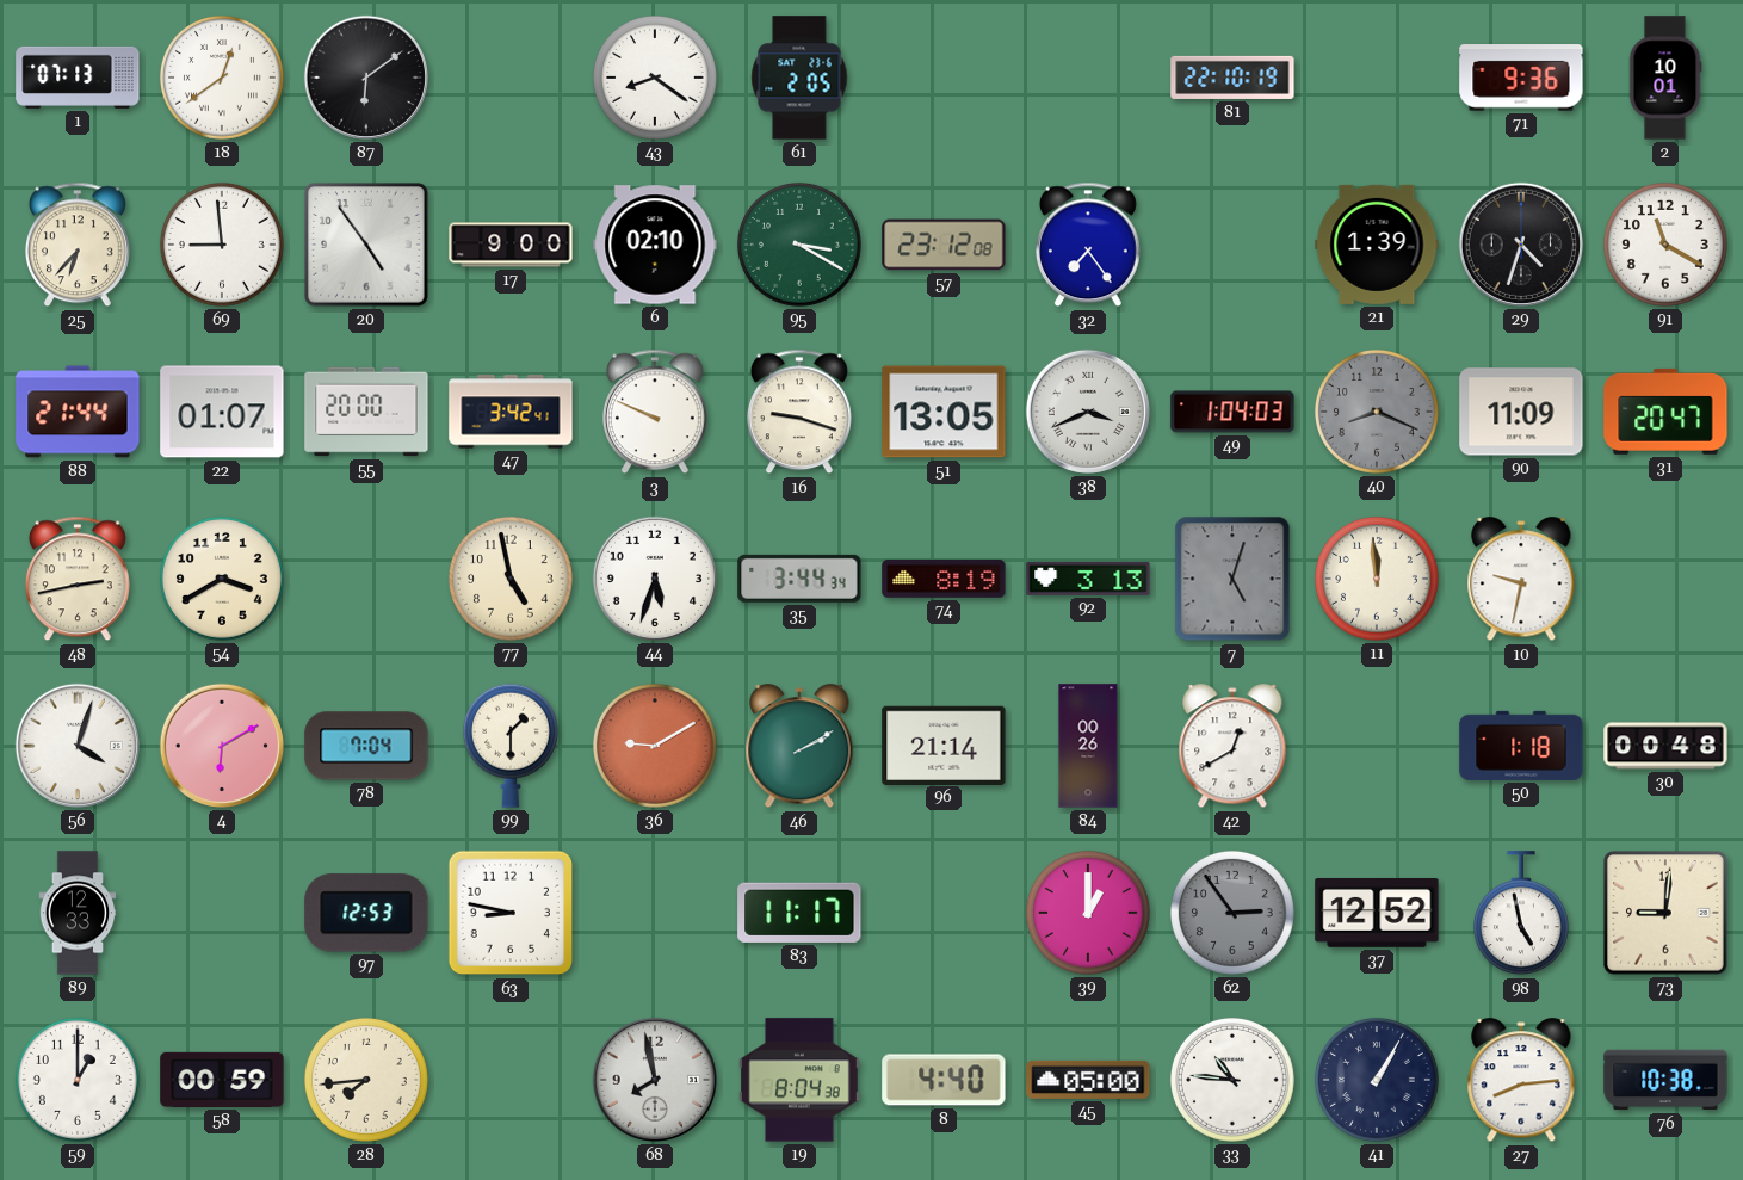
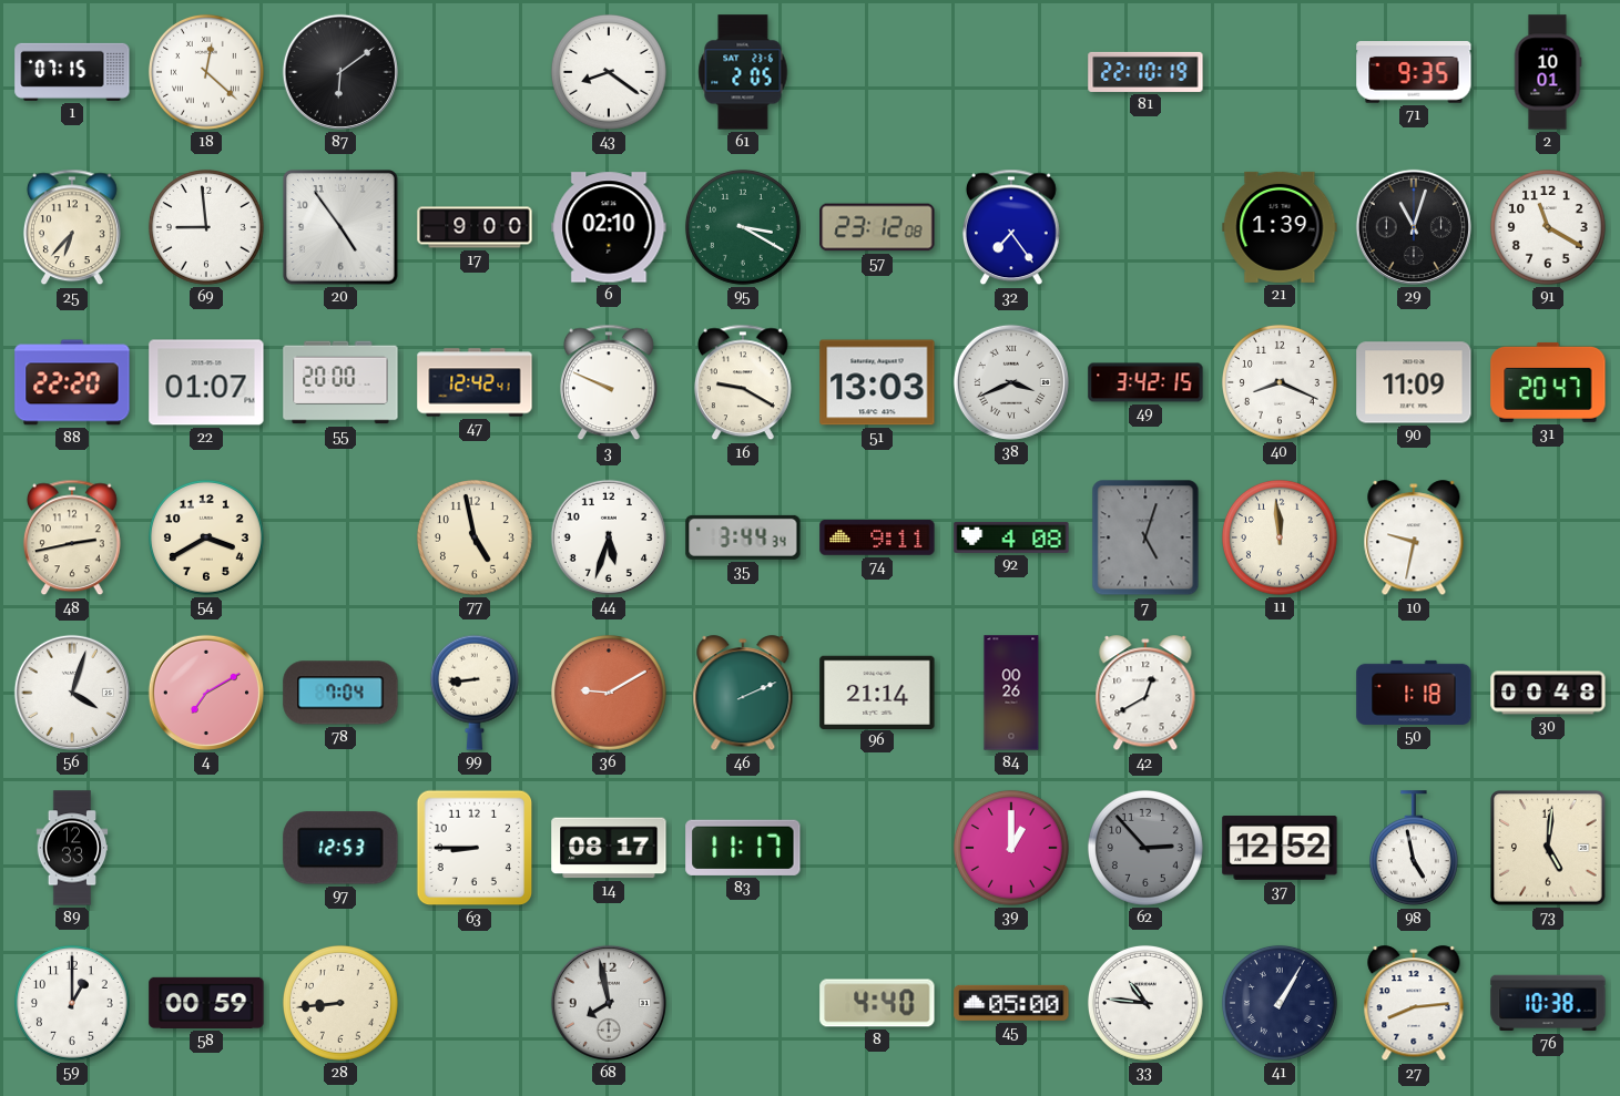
1: 07:13 -> 07:15 (72, 72)
18: 12:39 -> 12:22 (206, 72)
71: 9:36 -> 9:35 (1414, 72)
29: 4:33 -> 11:03 (1414, 227)
88: 21:44 -> 22:20 (72, 382)
47: 3:42 -> 12:42 (475, 382)
16: 9:18 -> 9:20 (743, 382)
51: 13:05 -> 13:03 (877, 382)
49: 1:04 -> 3:42 (1145, 382)
40 dial: grey -> white (1280, 382)
74: 8:19 -> 9:11 (877, 537)
92: 3:13 -> 4:08 (1011, 537)
4: 6:10 -> 7:10 (206, 693)
99: 1:30 -> 8:44 (475, 693)
46: 2:10 -> 2:11 (743, 694)
63: 8:47 -> 8:45 (475, 848)
14: none -> 08:17 (609, 848)
62: 2:54 -> 2:53 (1145, 848)
73: 9:01 -> 5:01 (1548, 848)
28: 7:44 -> 8:44 (340, 1003)
19: 8:04 -> none (799, 1080)
